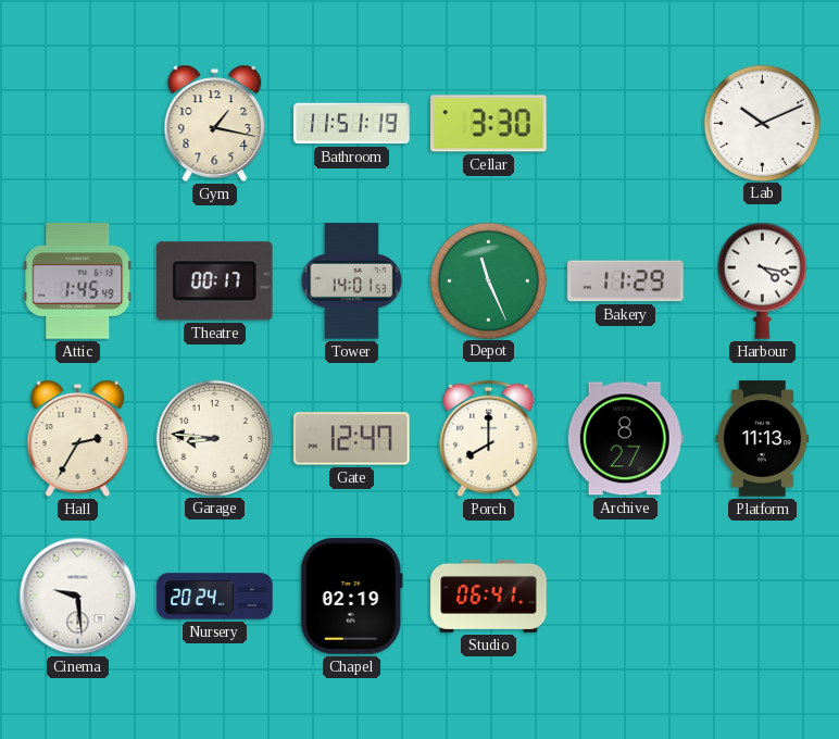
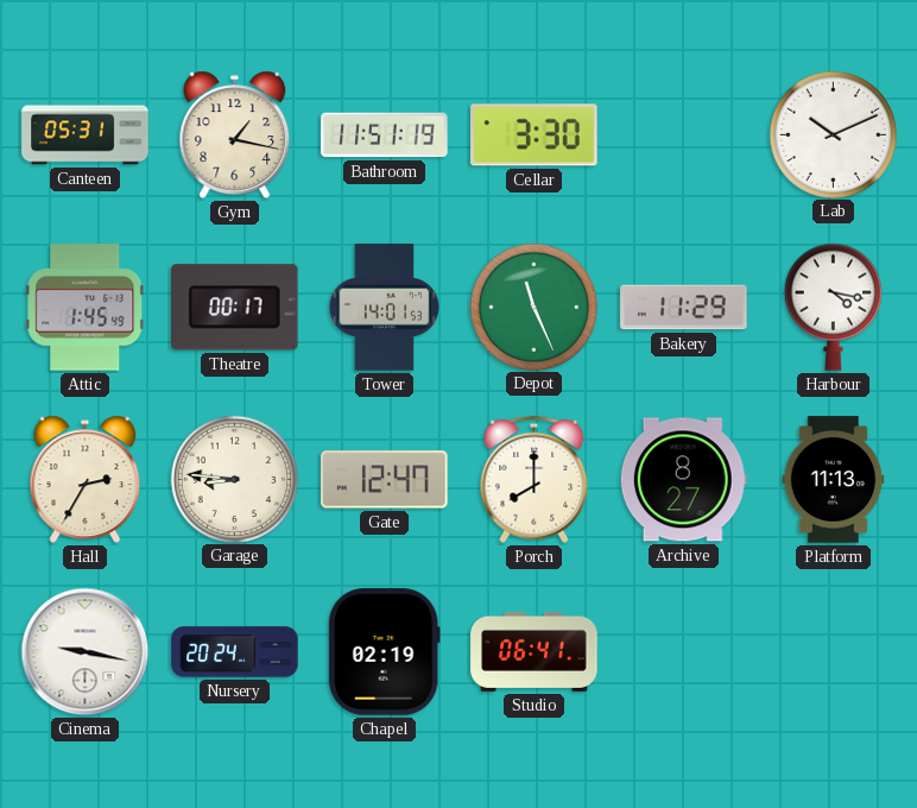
Canteen: none -> 05:31 (86, 135)
Cinema: 9:29 -> 9:17 (86, 652)
